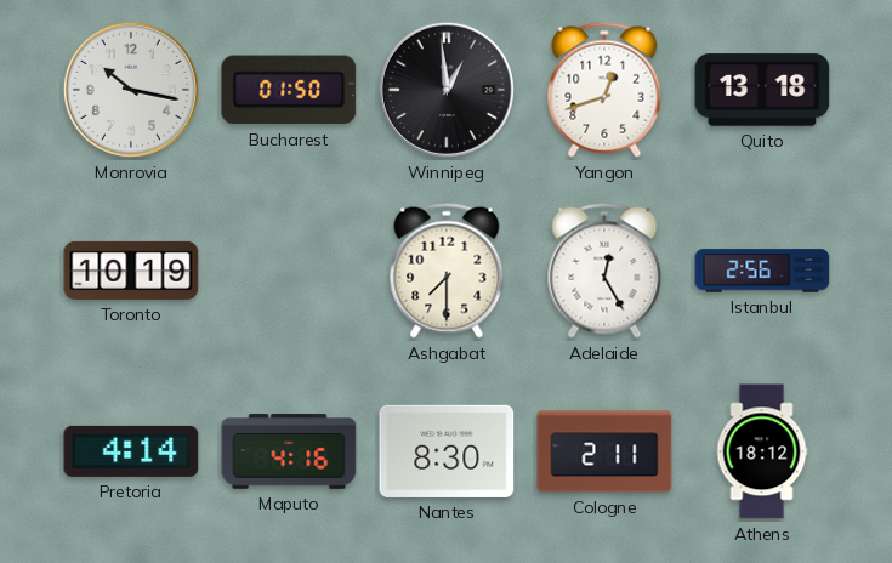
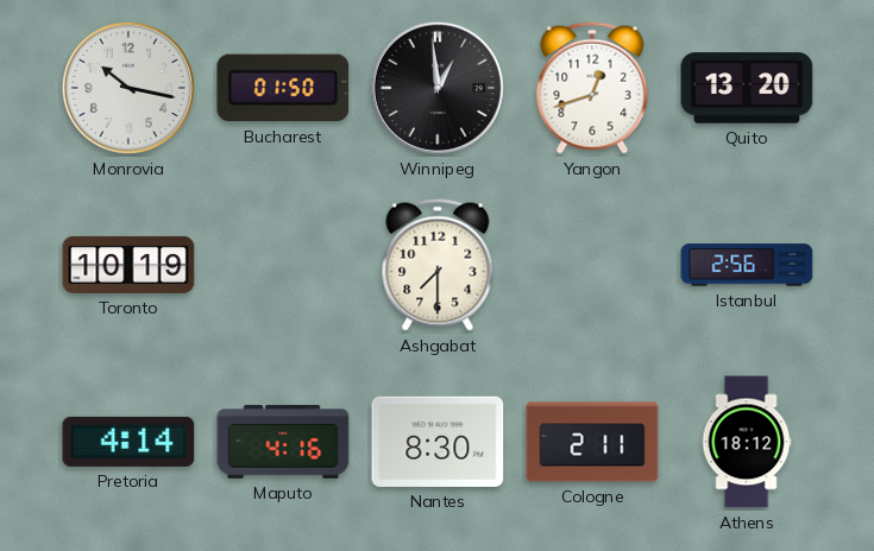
Quito: 13:18 -> 13:20 (747, 88)
Adelaide: 12:25 -> none (604, 271)
